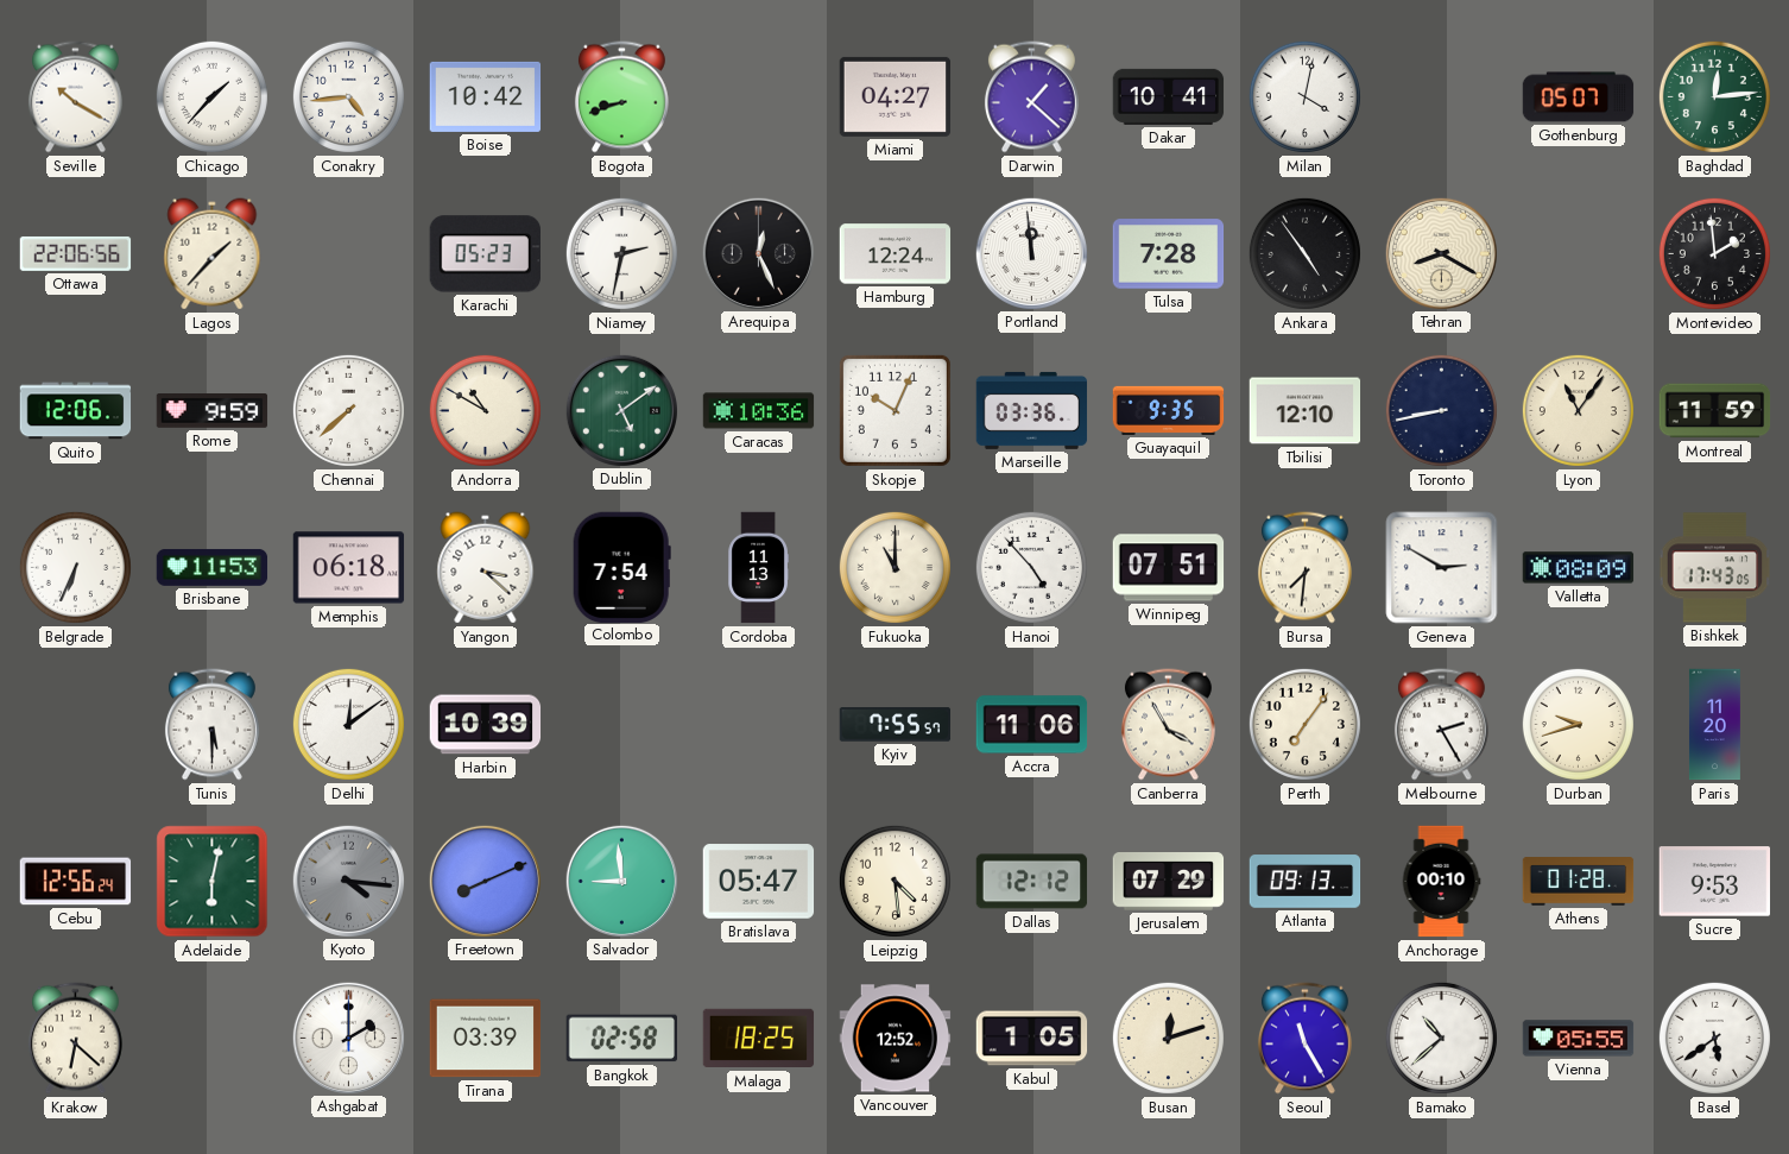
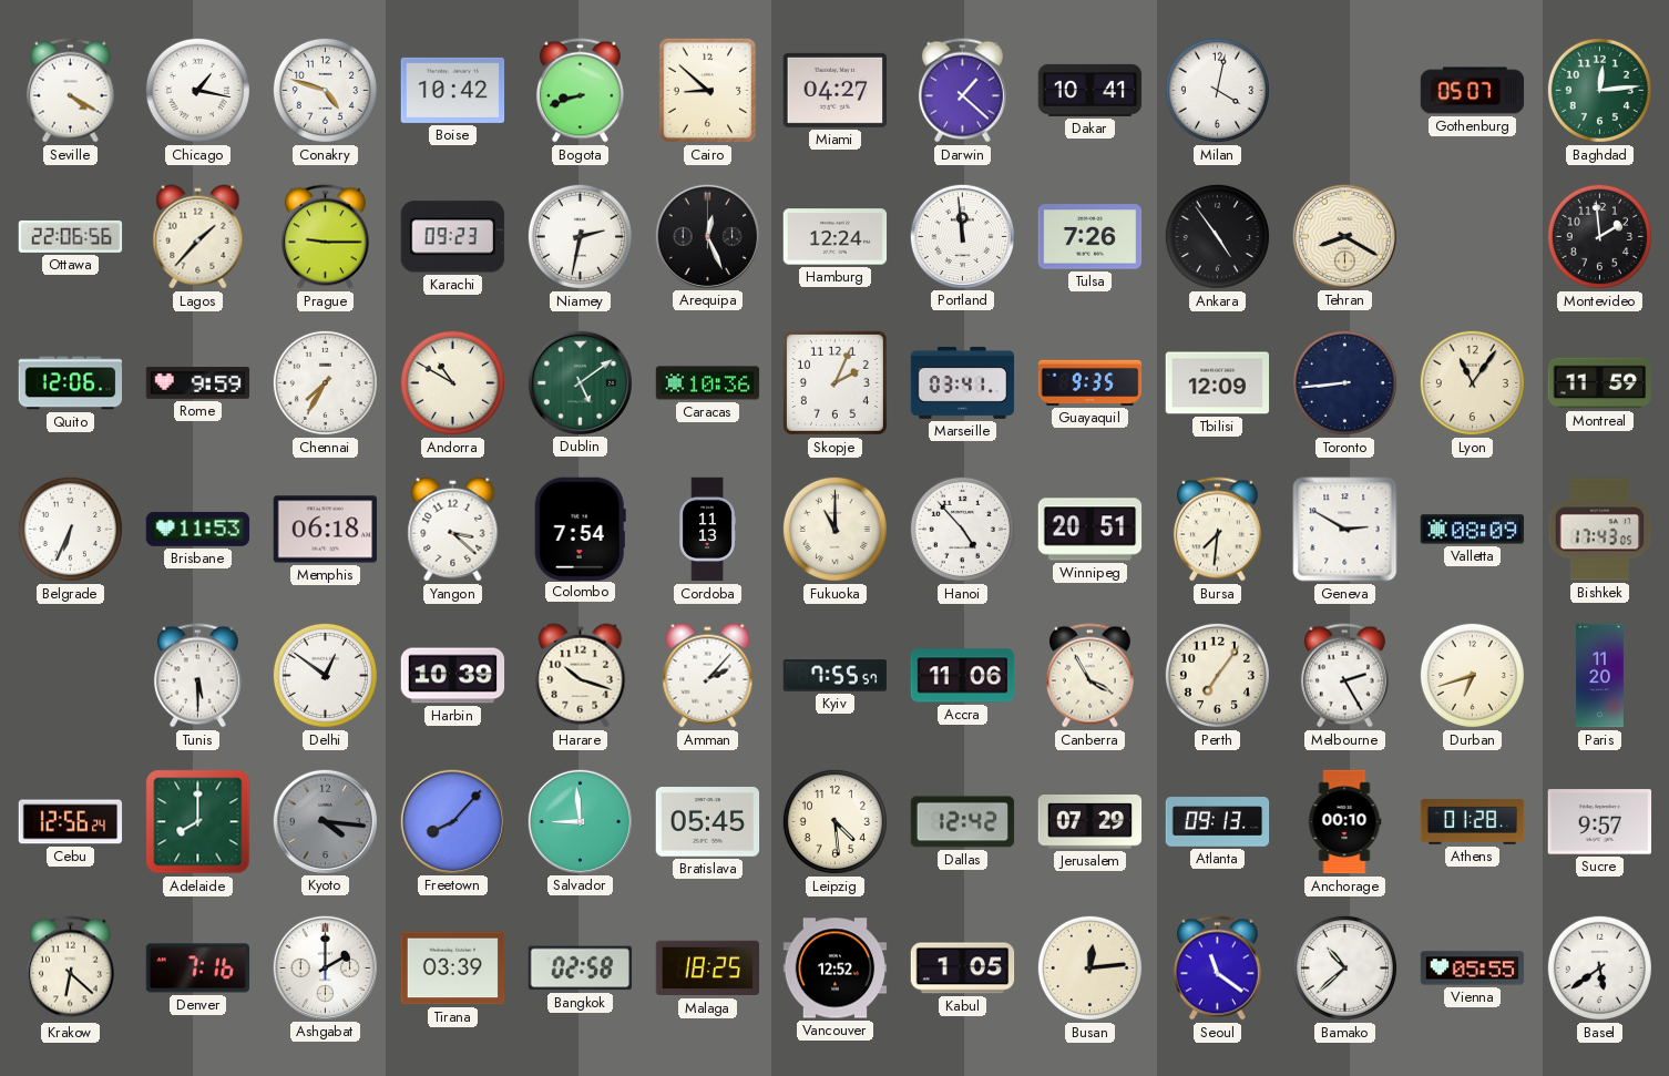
Seville: 10:20 -> 4:20 (70, 91)
Chicago: 1:37 -> 1:17 (197, 90)
Conakry: 4:44 -> 4:48 (325, 90)
Cairo: none -> 8:52 (708, 91)
Prague: none -> 9:15 (325, 237)
Karachi: 05:23 -> 09:23 (452, 237)
Tulsa: 7:28 -> 7:26 (1091, 237)
Chennai: 7:38 -> 7:35 (325, 382)
Skopje: 10:04 -> 2:04 (834, 382)
Marseille: 03:36 -> 03:41 (963, 382)
Tbilisi: 12:10 -> 12:09 (1218, 383)
Toronto: 8:43 -> 8:44 (1344, 382)
Winnipeg: 07:51 -> 20:51 (1091, 530)
Delhi: 12:09 -> 12:51 (325, 675)
Harare: none -> 10:18 (581, 676)
Amman: none -> 2:07 (708, 676)
Durban: 9:42 -> 6:42 (1472, 675)
Adelaide: 6:02 -> 8:00 (198, 822)
Freetown: 8:11 -> 8:07 (452, 821)
Bratislava: 05:47 -> 05:45 (708, 822)
Dallas: 12:12 -> 12:42 (963, 822)
Sucre: 9:53 -> 9:57 (1600, 822)
Denver: none -> 7:16 (198, 969)
Busan: 12:12 -> 12:14 (1089, 967)
Seoul: 11:25 -> 11:21 (1217, 969)
